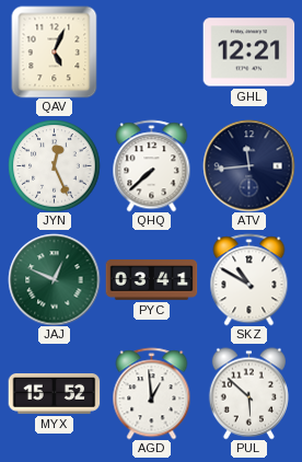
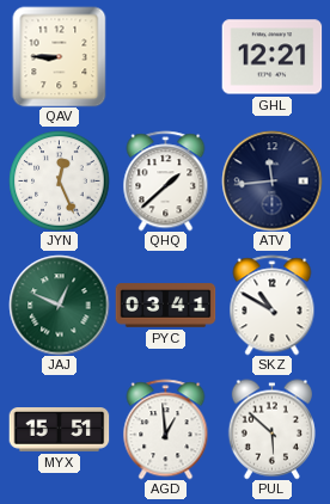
QAV: 5:04 -> 8:45 (60, 56)
QHQ: 7:38 -> 1:38 (166, 180)
MYX: 15:52 -> 15:51 (59, 430)
